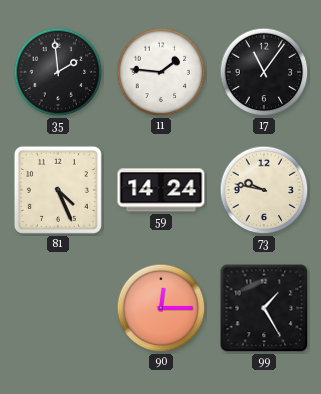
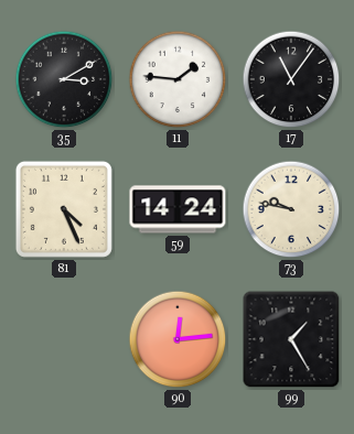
35: 1:59 -> 3:10 (64, 79)
90: 12:15 -> 12:14 (178, 339)
